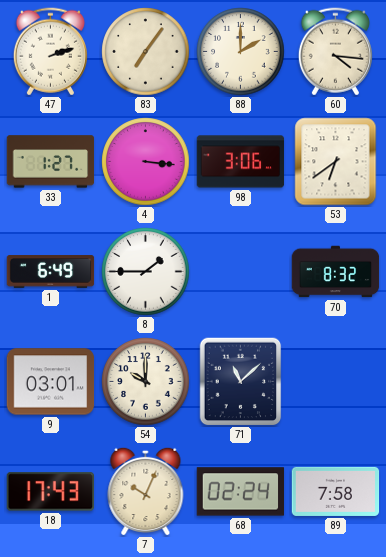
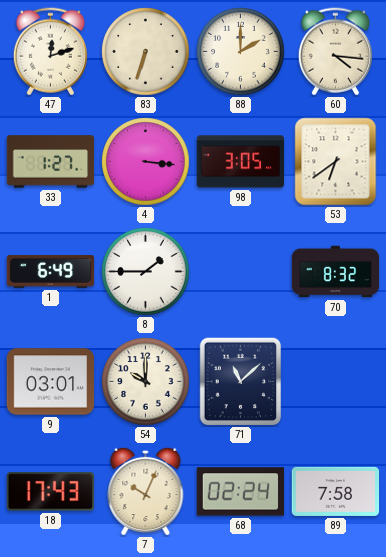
47: 2:12 -> 12:12 (50, 52)
83: 7:06 -> 6:33 (146, 52)
98: 3:06 -> 3:05 (241, 162)
